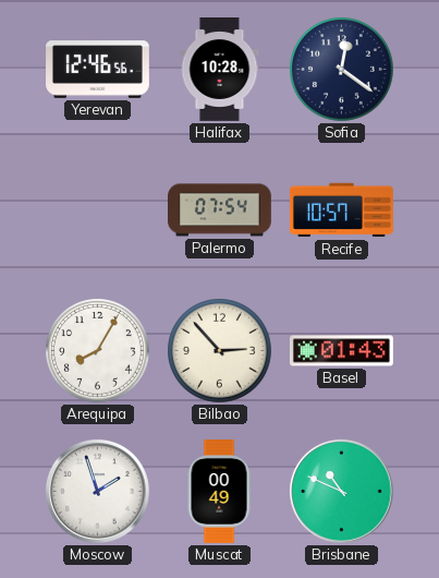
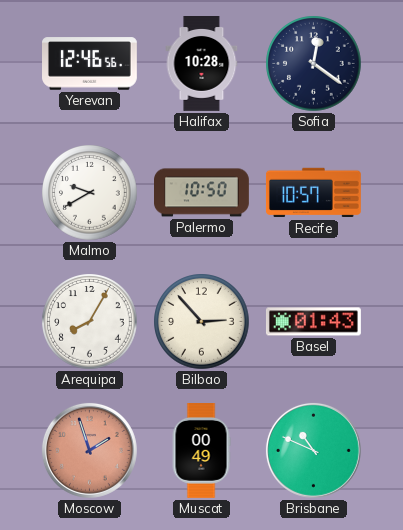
Malmo: none -> 9:40 (90, 193)
Palermo: 07:54 -> 10:50 (202, 193)
Moscow dial: white -> salmon (89, 450)
